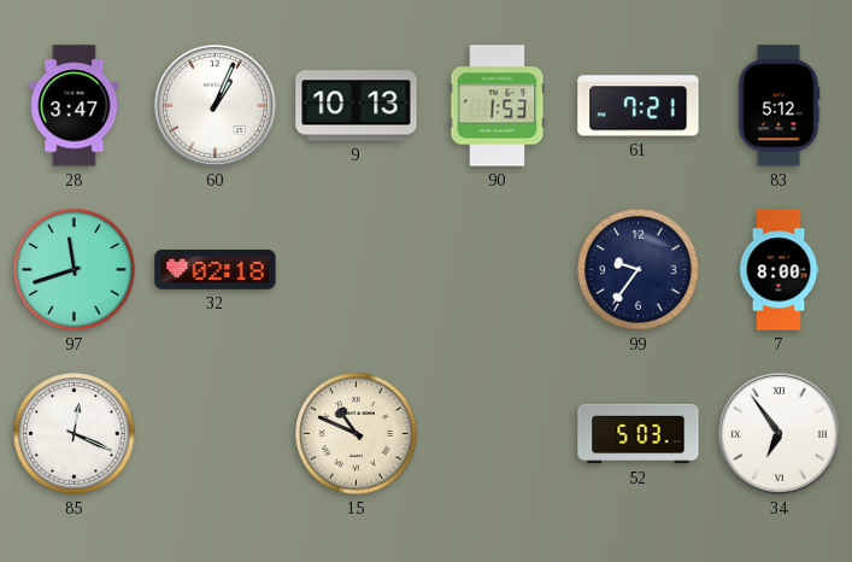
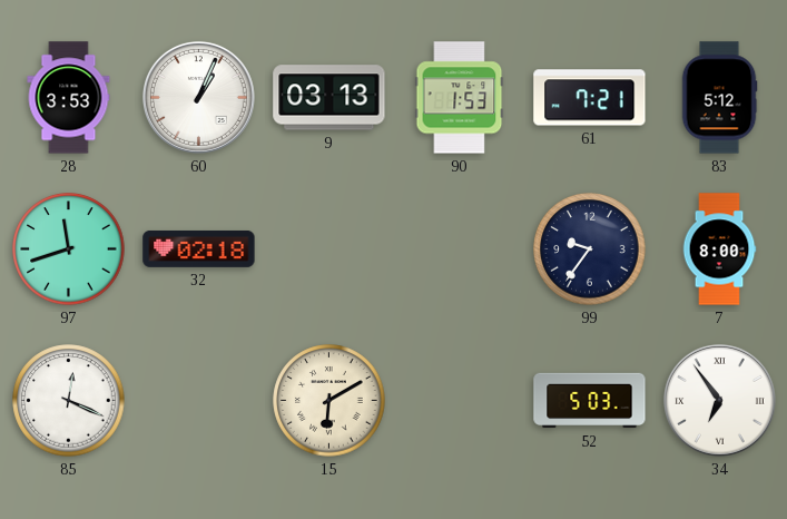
28: 3:47 -> 3:53 (69, 98)
9: 10:13 -> 03:13 (329, 98)
15: 10:49 -> 6:10 (329, 401)
